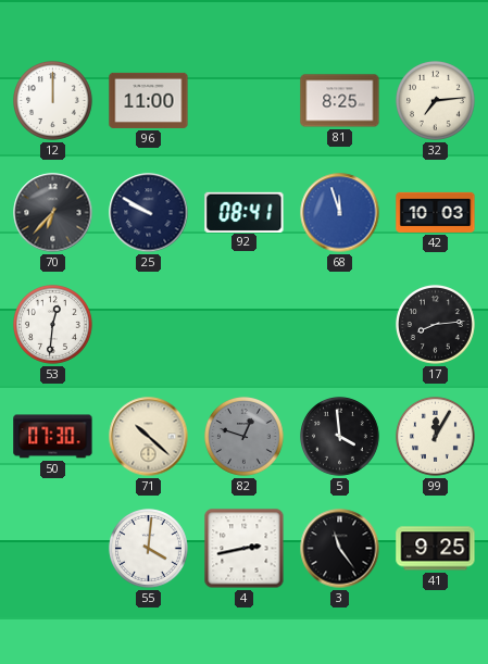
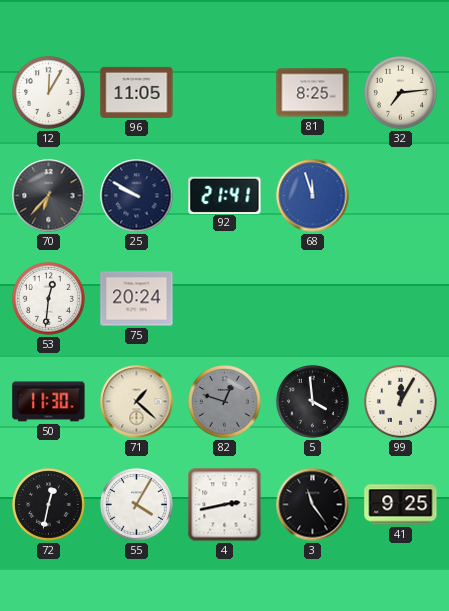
12: 12:00 -> 12:05 (49, 93)
96: 11:00 -> 11:05 (137, 92)
92: 08:41 -> 21:41 (225, 195)
42: 10:03 -> none (436, 212)
75: none -> 20:24 (137, 299)
17: 8:14 -> none (436, 325)
50: 07:30 -> 11:30 (49, 402)
71: 10:22 -> 1:22 (137, 402)
72: none -> 12:32 (49, 505)
55: 4:01 -> 4:05 (137, 505)
